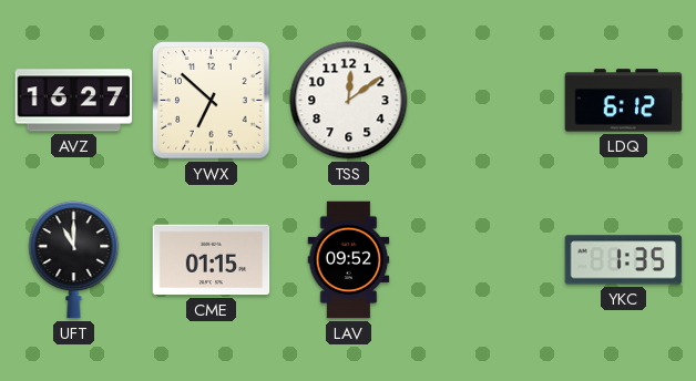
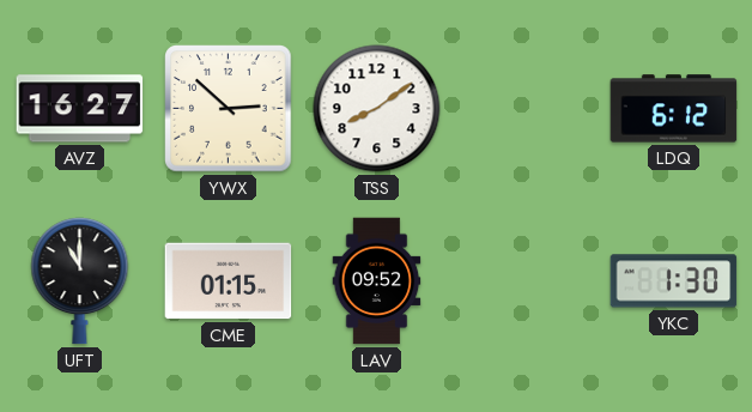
YWX: 6:52 -> 2:52 (229, 109)
TSS: 12:09 -> 8:09 (377, 109)
YKC: 1:35 -> 1:30 (674, 281)
